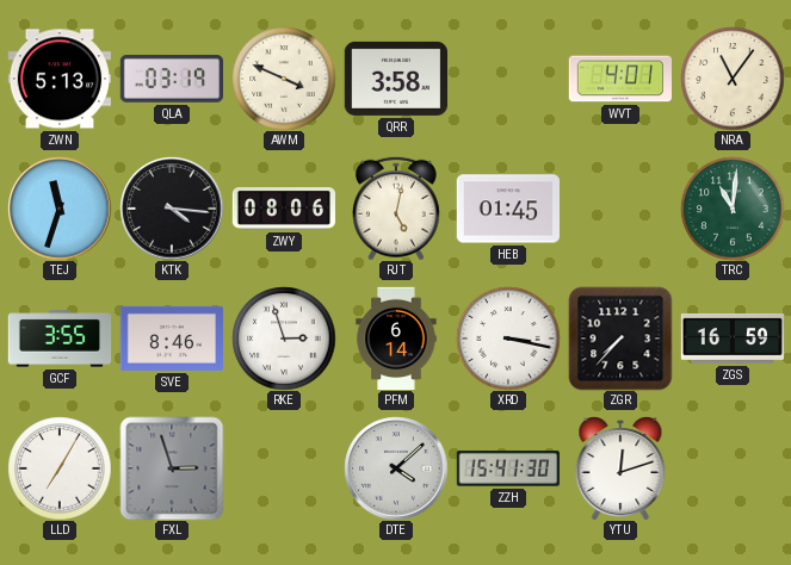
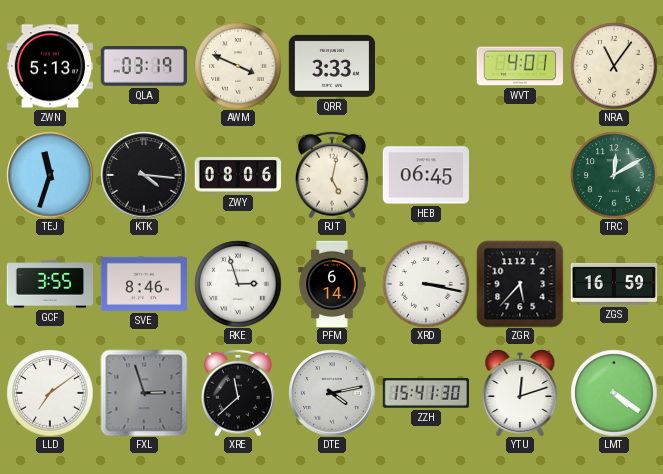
QRR: 3:58 -> 3:33 (331, 66)
HEB: 01:45 -> 06:45 (425, 175)
TRC: 11:01 -> 12:10 (614, 175)
ZGR: 7:37 -> 5:37 (520, 284)
LLD: 7:05 -> 7:09 (50, 393)
XRE: none -> 11:38 (238, 393)
DTE: 4:08 -> 4:13 (332, 393)
LMT: none -> 4:21 (614, 393)
